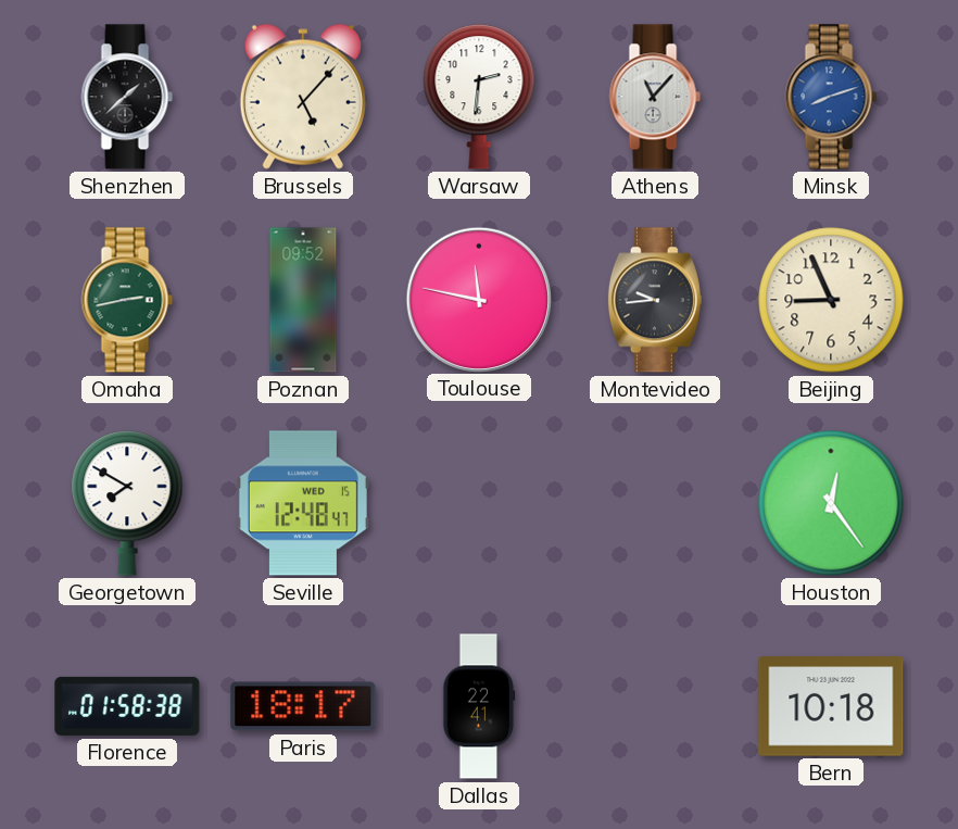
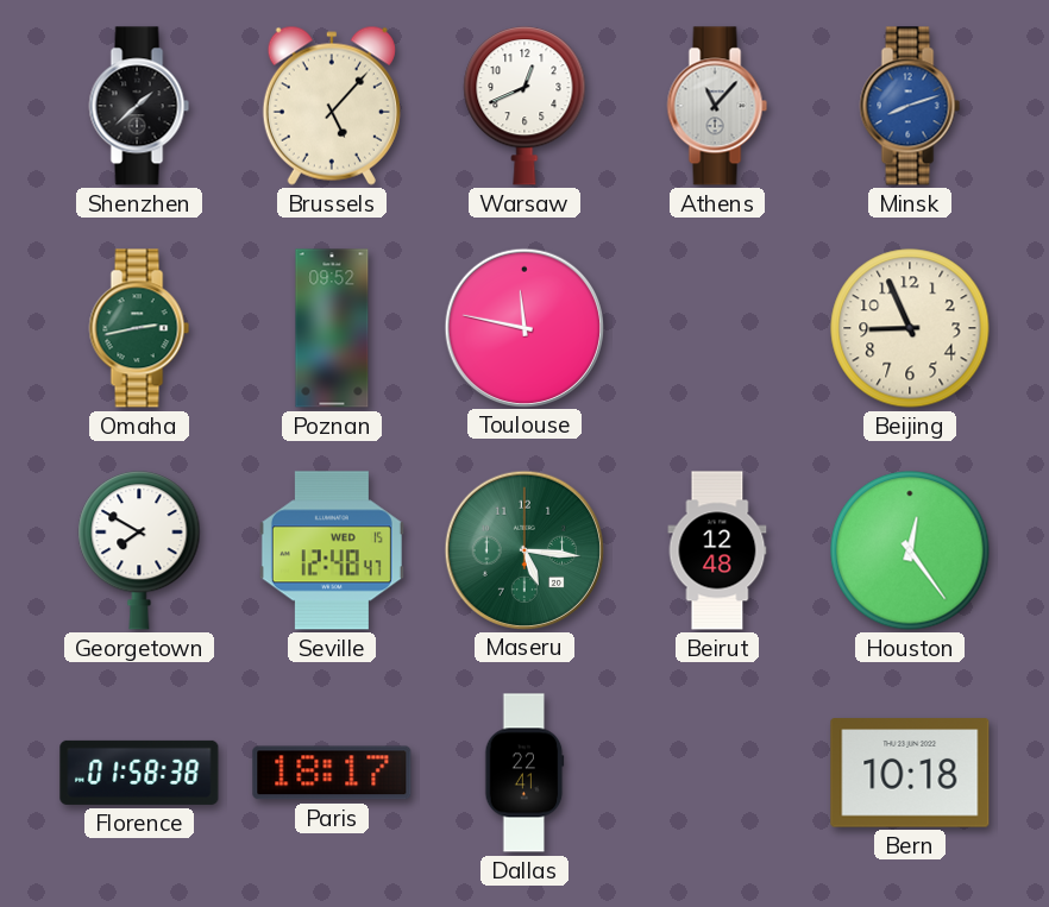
Warsaw: 2:31 -> 12:41 (524, 106)
Montevideo: 9:44 -> none (655, 300)
Maseru: none -> 5:16 (523, 549)
Beirut: none -> 12:48 (717, 550)
